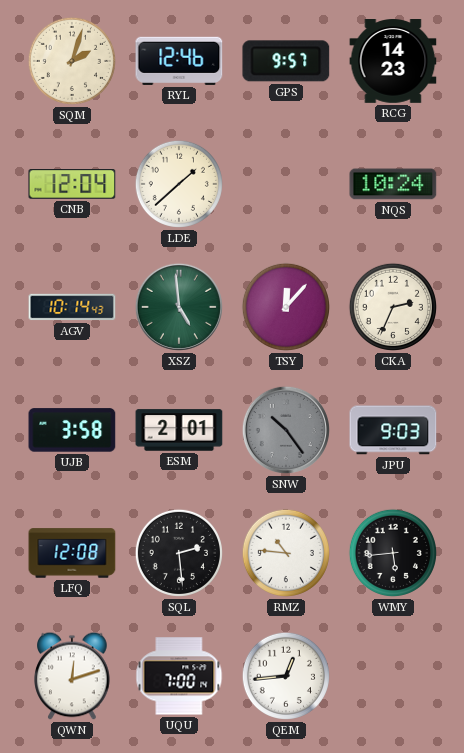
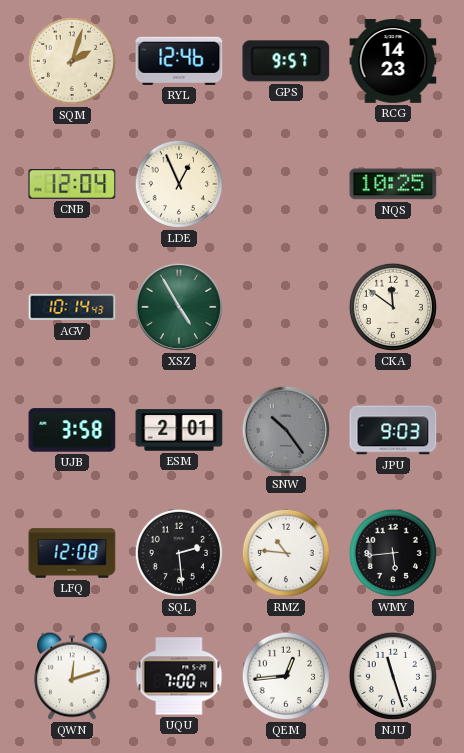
LDE: 1:38 -> 12:56 (179, 184)
NQS: 10:24 -> 10:25 (393, 184)
XSZ: 4:59 -> 4:55 (179, 307)
TSY: 12:07 -> none (286, 307)
CKA: 2:34 -> 11:51 (393, 307)
NJU: none -> 11:27 (393, 676)
